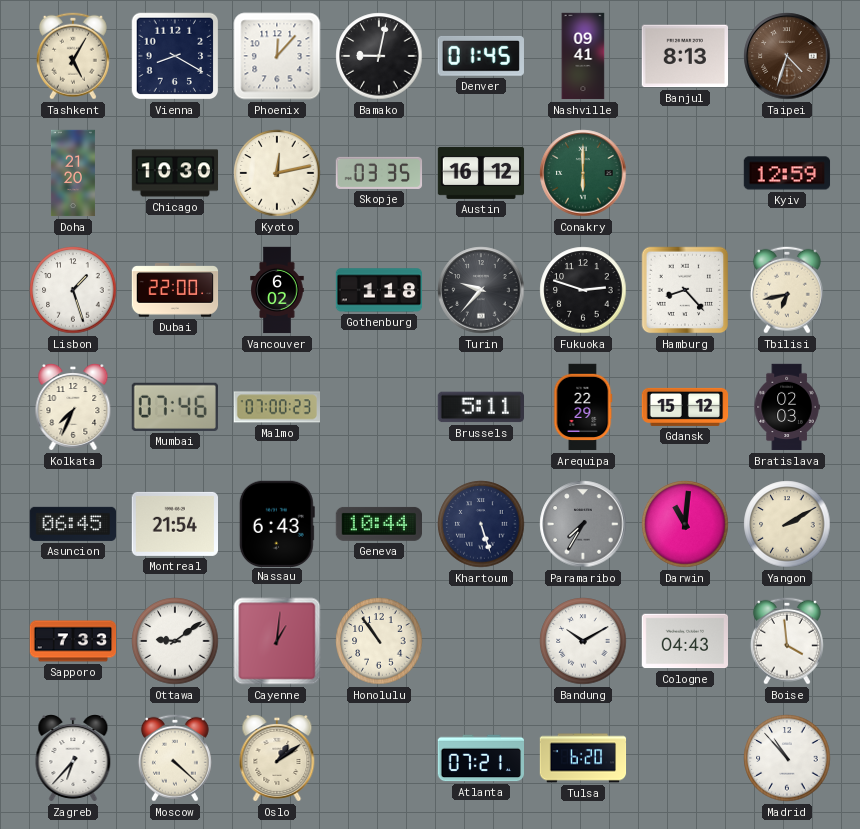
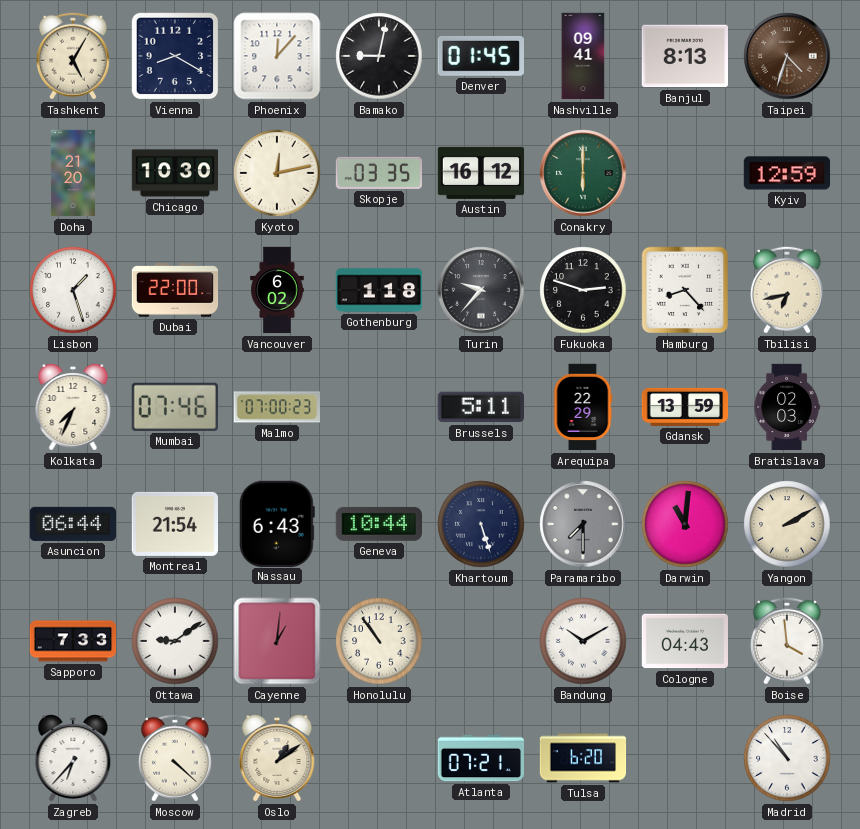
Gdansk: 15:12 -> 13:59 (685, 407)
Asuncion: 06:45 -> 06:44 (72, 524)
Paramaribo: 7:35 -> 7:30 (583, 524)
